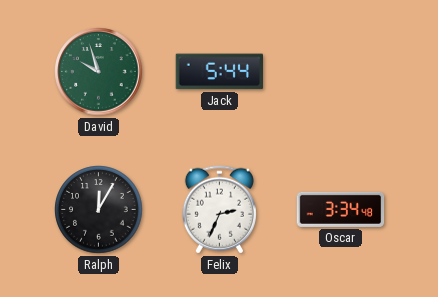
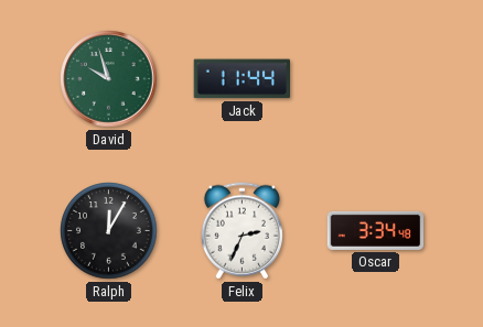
Jack: 5:44 -> 11:44 (243, 79)
